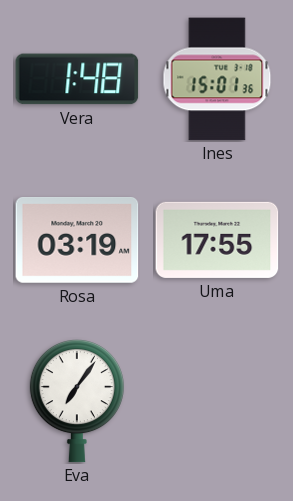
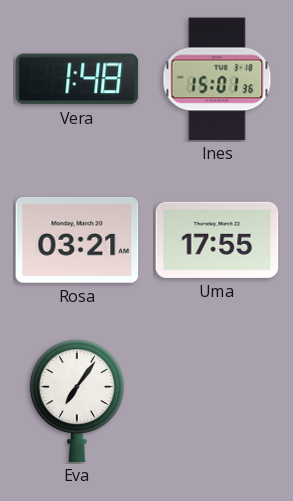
Rosa: 03:19 -> 03:21 (77, 241)
